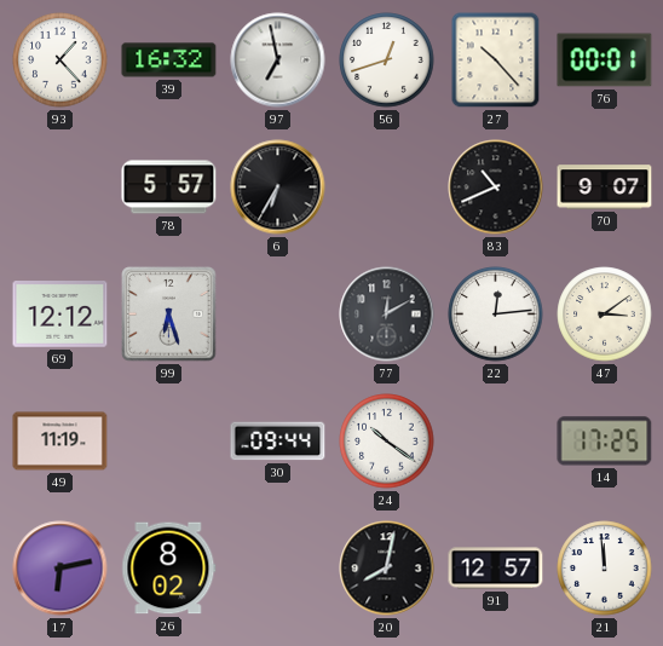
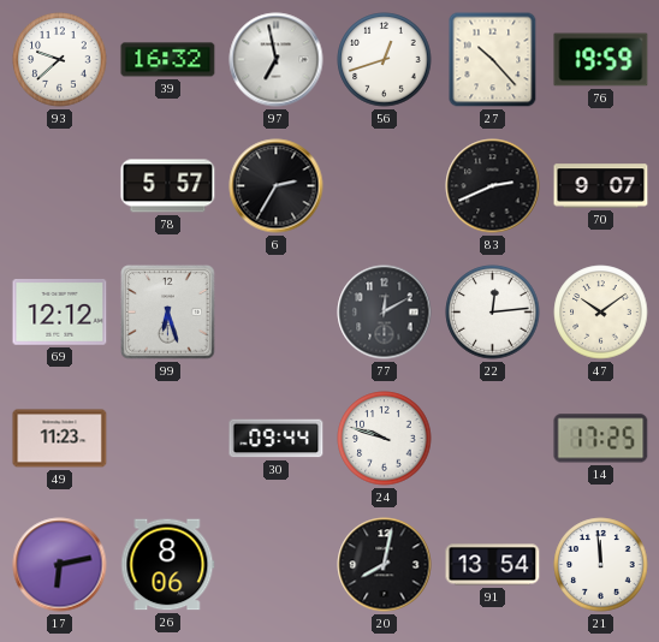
93: 1:23 -> 9:38 (60, 60)
76: 00:01 -> 19:59 (601, 60)
6: 6:35 -> 2:35 (277, 186)
83: 10:41 -> 2:41 (493, 186)
47: 3:09 -> 10:09 (601, 313)
49: 11:19 -> 11:23 (60, 439)
24: 10:21 -> 9:48 (385, 439)
26: 8:02 -> 8:06 (168, 565)
91: 12:57 -> 13:54 (493, 565)
